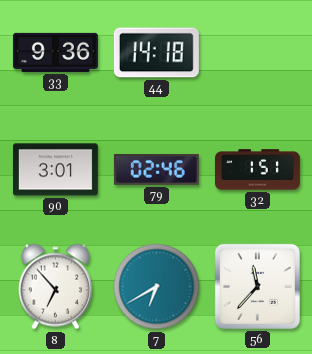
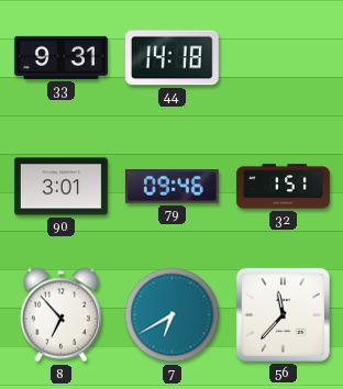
33: 9:36 -> 9:31 (60, 57)
79: 02:46 -> 09:46 (171, 186)
